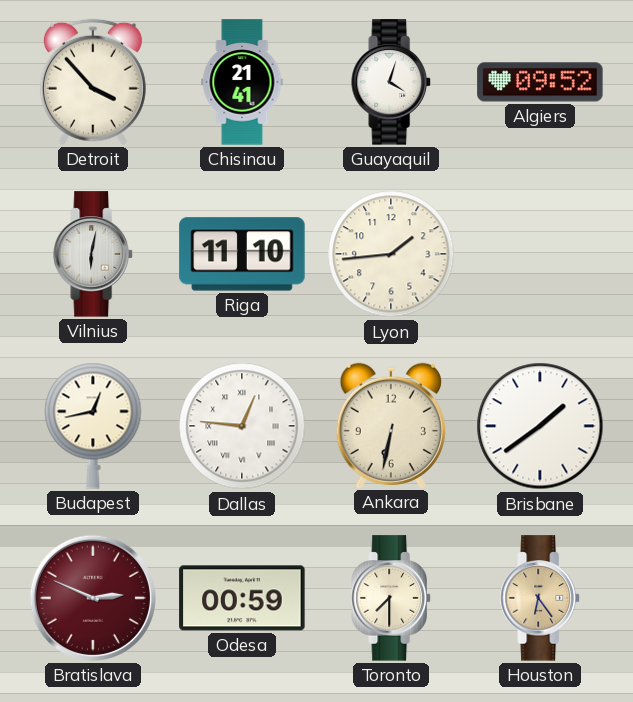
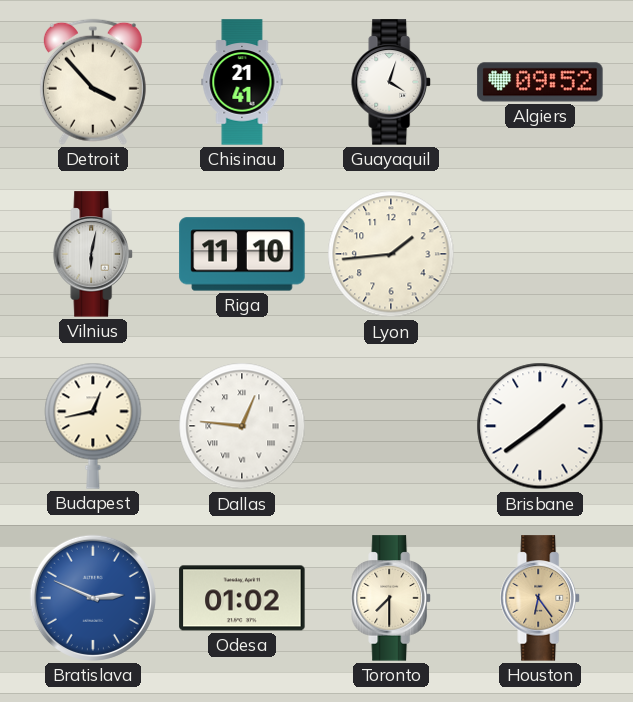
Ankara: 6:32 -> none (391, 425)
Bratislava dial: burgundy -> blue (93, 598)
Odesa: 00:59 -> 01:02 (242, 598)
